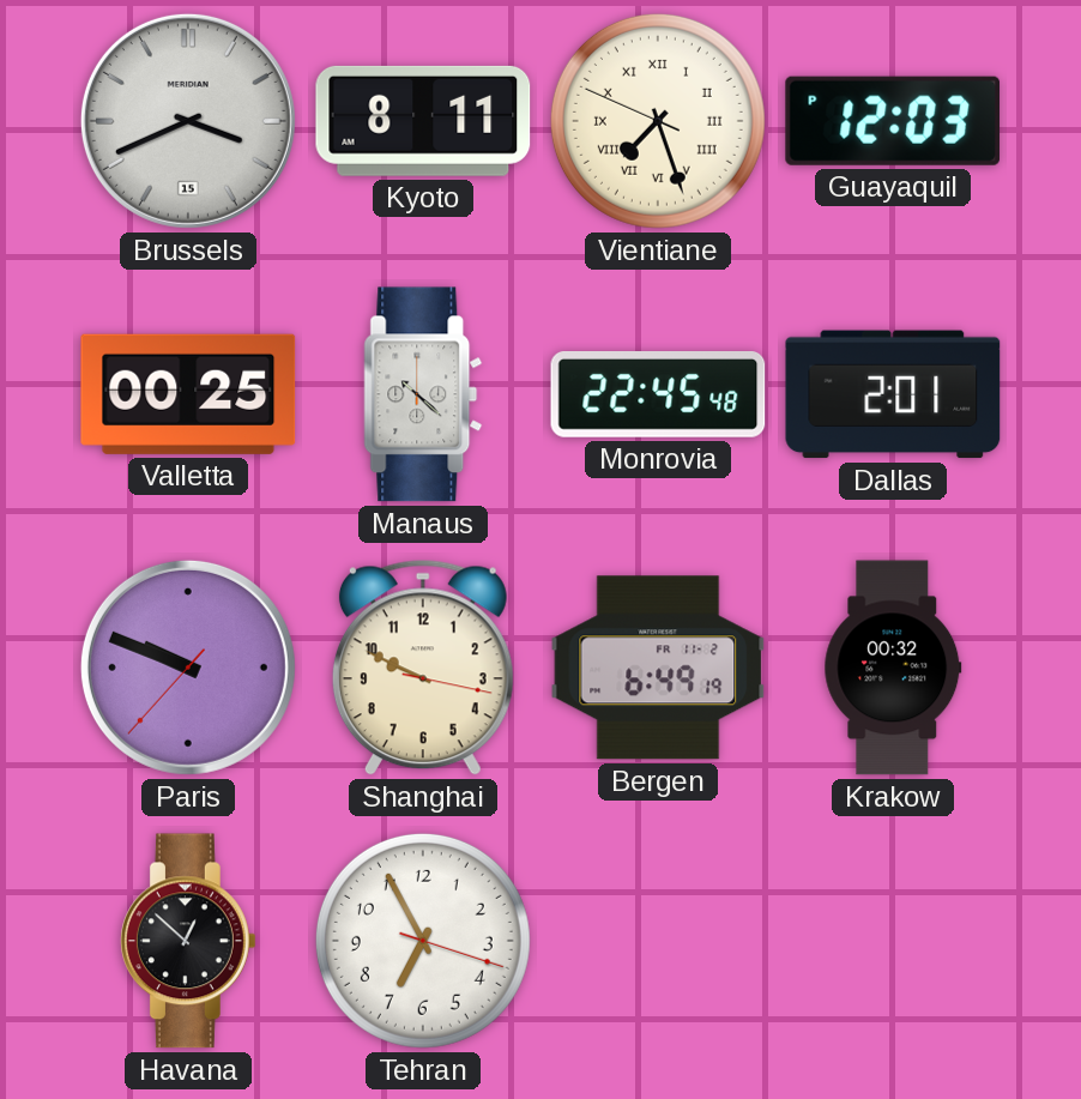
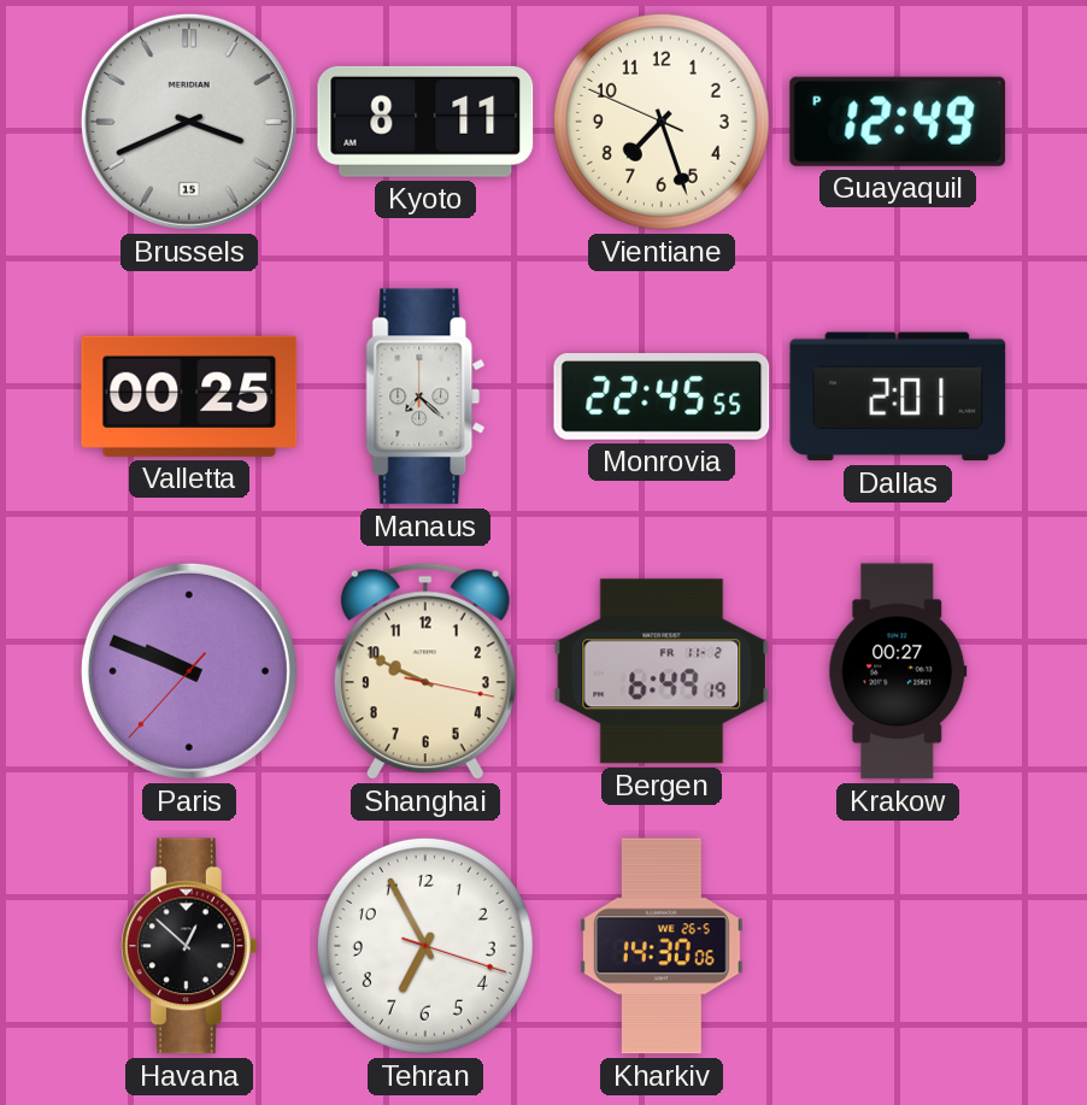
Vientiane numerals: Roman -> Arabic (662, 122)
Guayaquil: 12:03 -> 12:49 (898, 122)
Manaus: 10:22 -> 7:22 (425, 396)
Monrovia: 22:45:48 -> 22:45:55 (662, 398)
Krakow: 00:32 -> 00:27 (898, 671)
Kharkiv: none -> 14:30 (662, 946)
